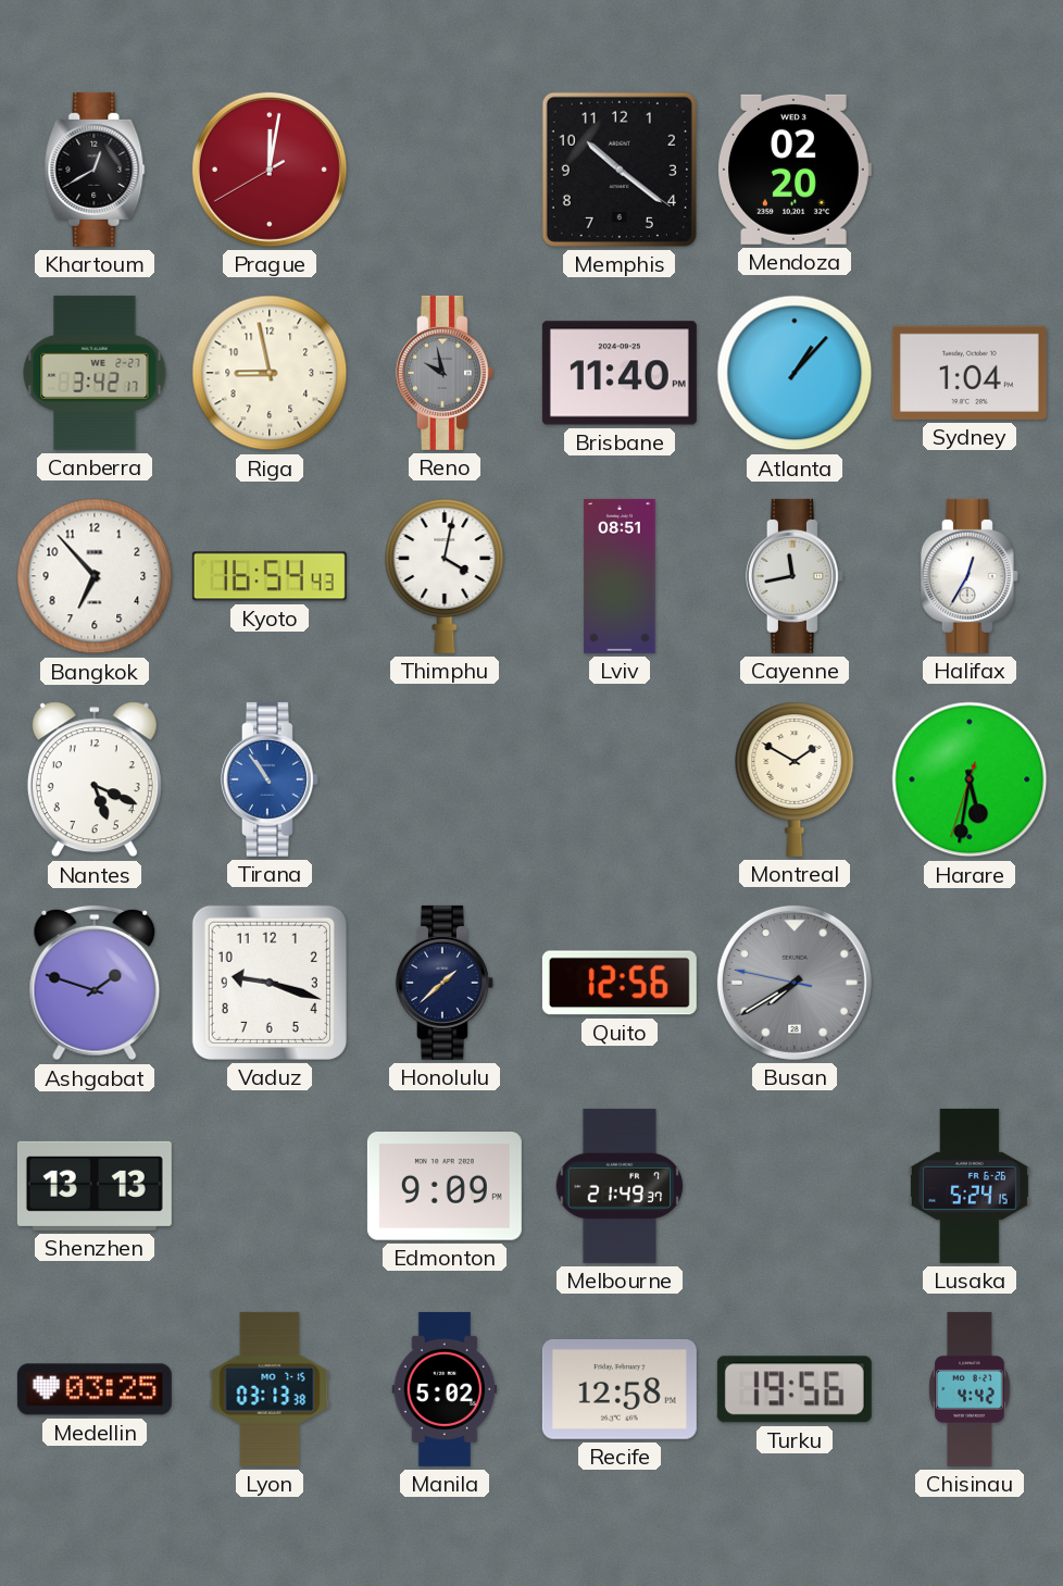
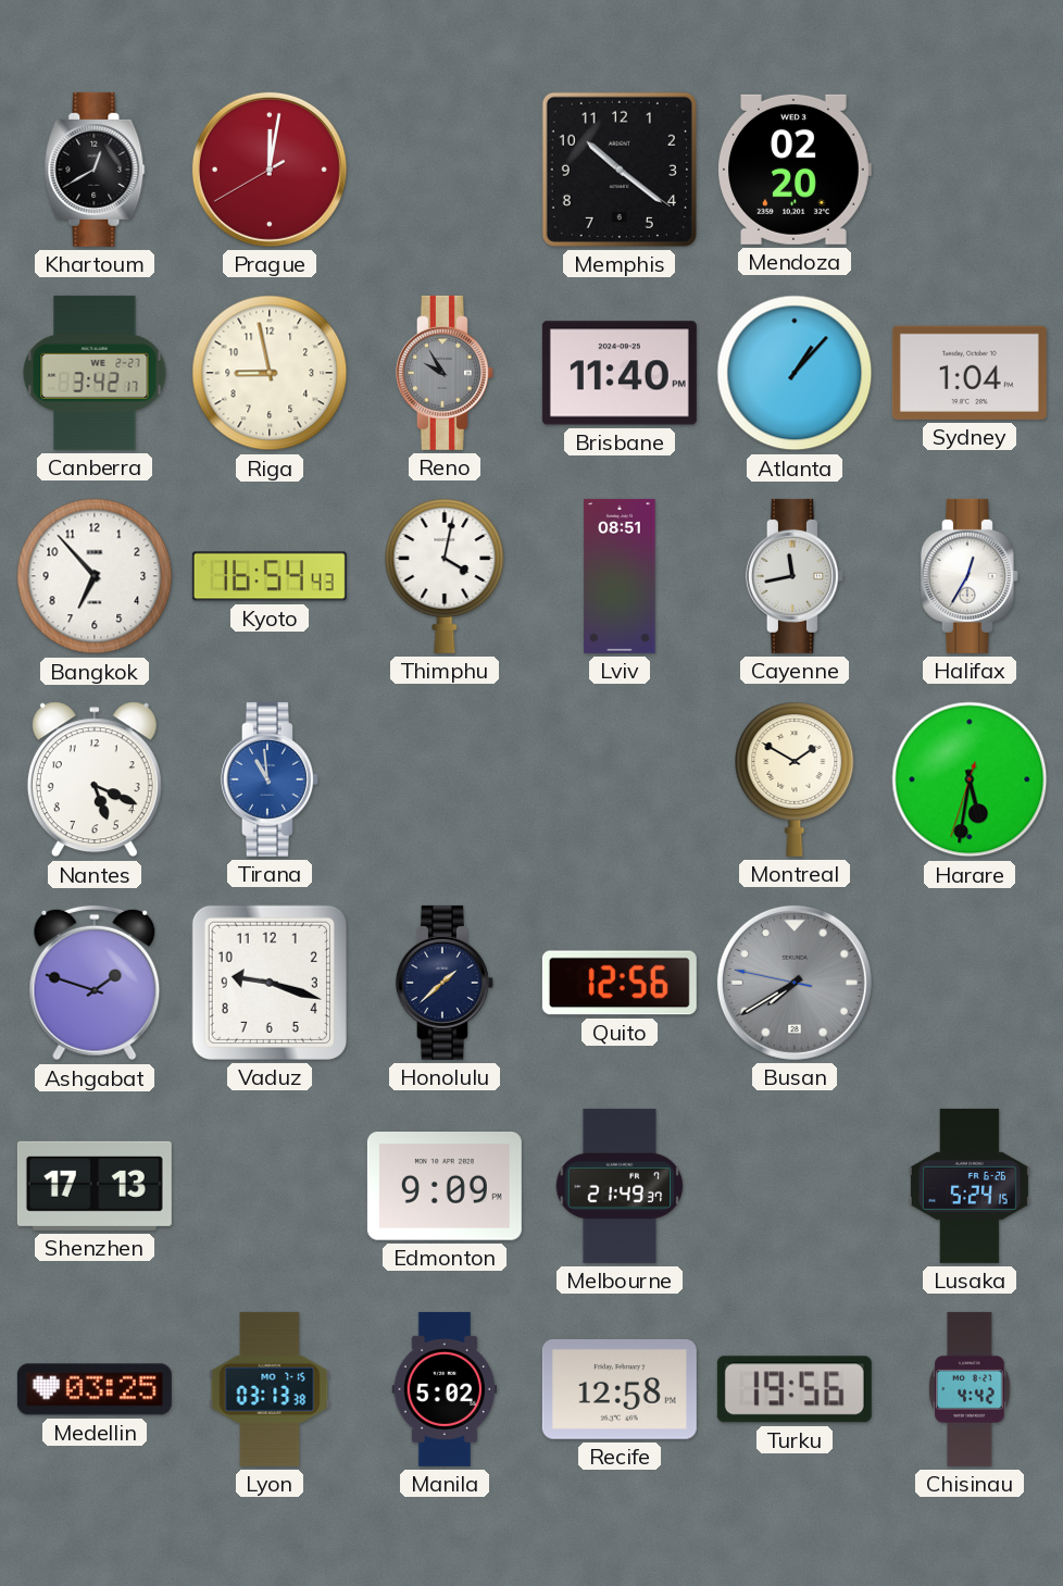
Reno: 9:58 -> 9:55 (445, 373)
Tirana: 10:54 -> 10:59 (270, 779)
Shenzhen: 13:13 -> 17:13 (95, 1186)
